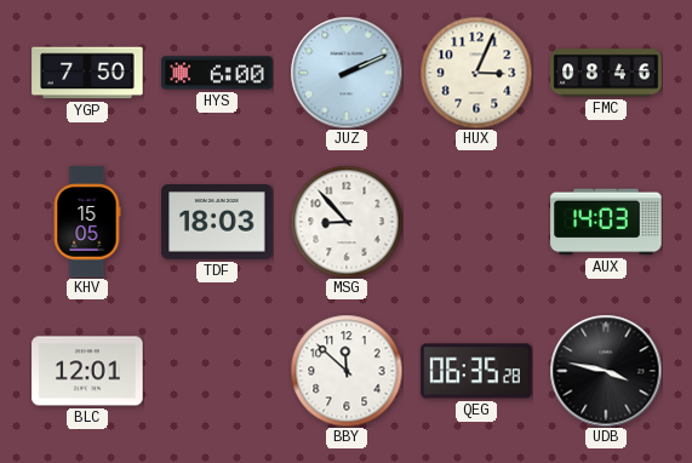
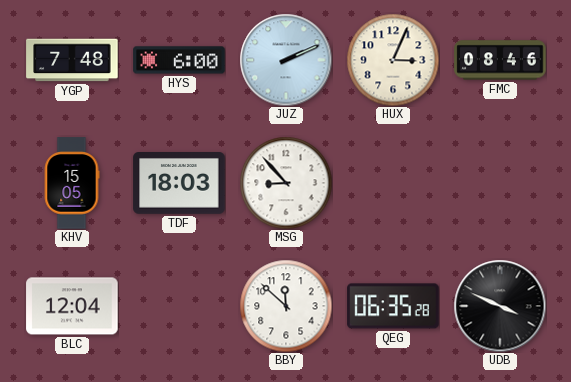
YGP: 7:50 -> 7:48 (72, 60)
AUX: 14:03 -> none (606, 222)
BLC: 12:01 -> 12:04 (72, 306)
UDB: 3:47 -> 3:49 (500, 306)
